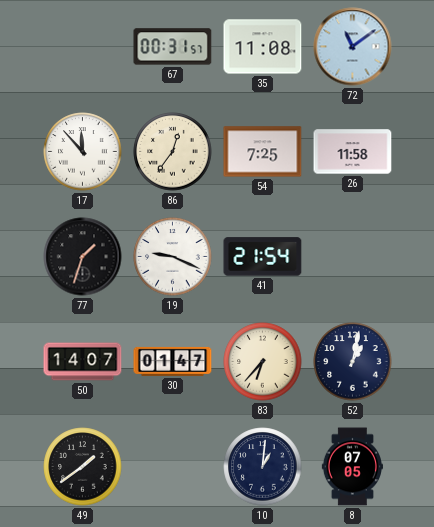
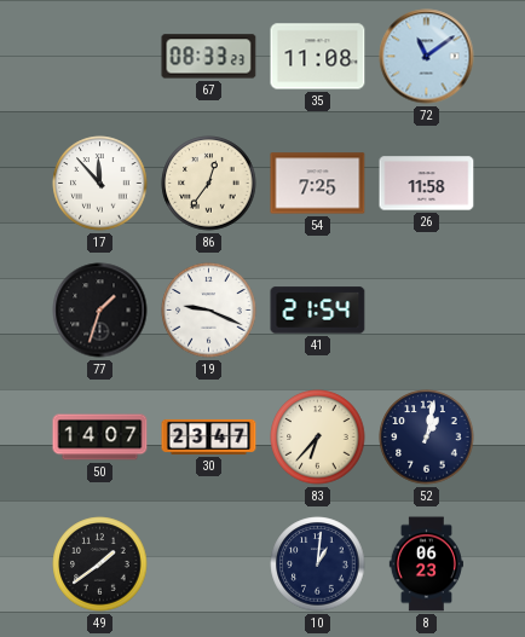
67: 00:31 -> 08:33 (209, 57)
30: 01:47 -> 23:47 (209, 436)
8: 07:05 -> 06:23 (426, 564)
